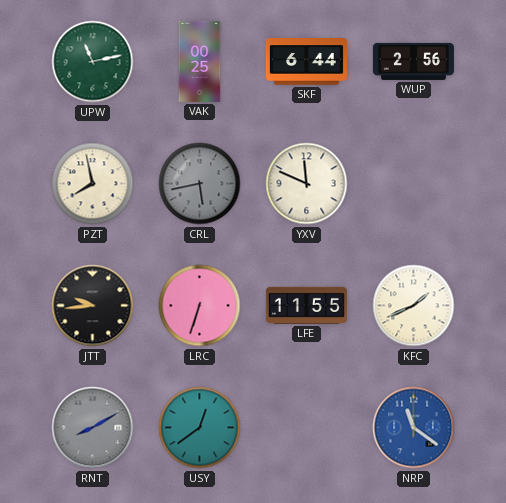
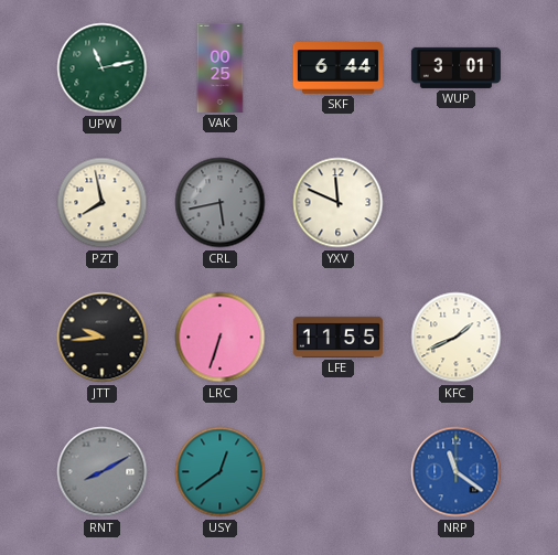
WUP: 2:56 -> 3:01 (455, 67)
